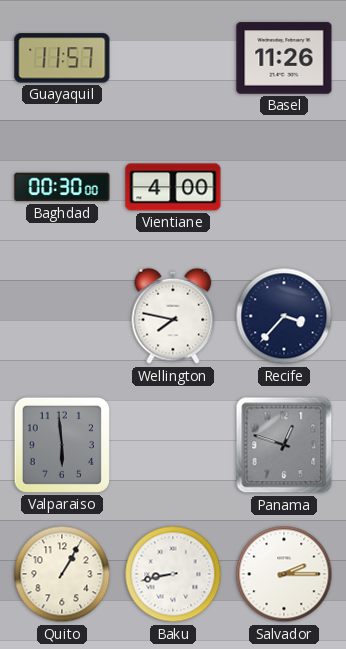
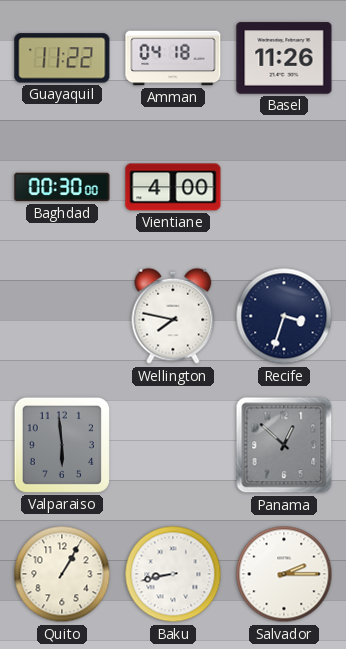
Guayaquil: 11:57 -> 11:22 (62, 58)
Amman: none -> 04:18 (173, 58)
Recife: 3:37 -> 3:33 (284, 316)
Panama: 12:48 -> 12:52 (284, 445)
